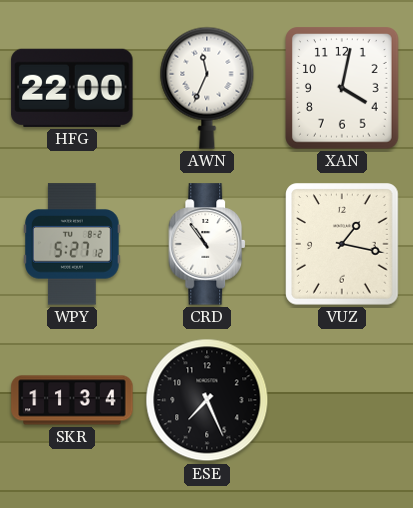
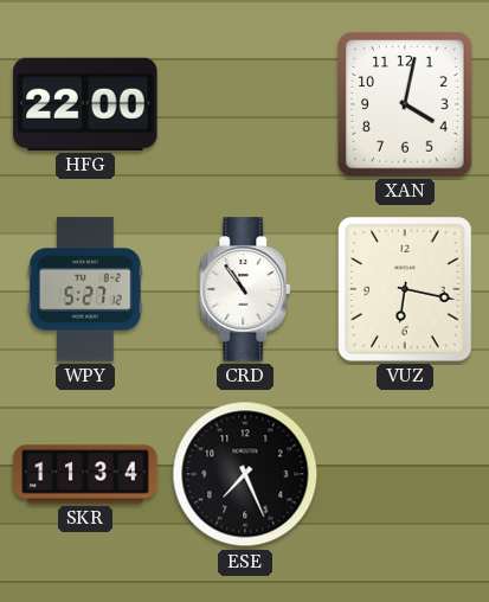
AWN: 11:34 -> none (207, 88)
VUZ: 1:17 -> 6:17 (405, 289)
